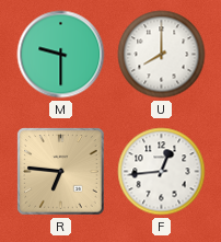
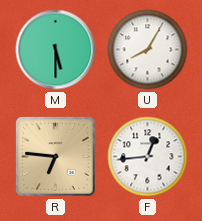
M: 9:30 -> 5:30 (56, 50)
U: 8:00 -> 8:05 (148, 50)
